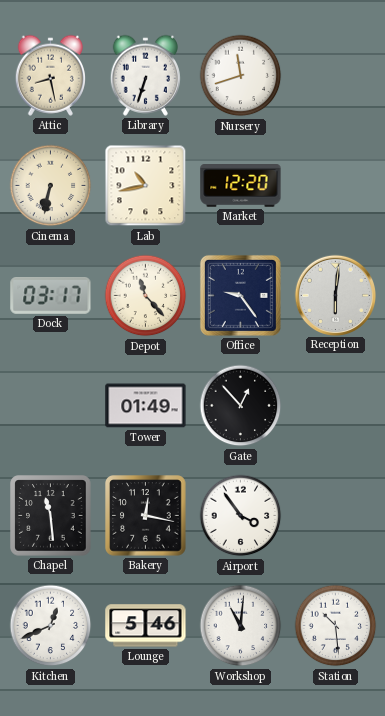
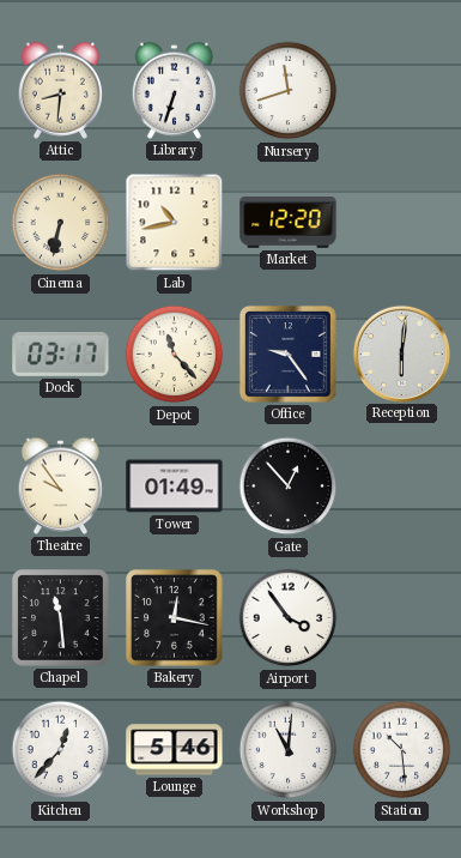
Attic: 8:28 -> 8:31 (60, 90)
Theatre: none -> 9:54 (60, 485)
Kitchen: 12:41 -> 12:37 (61, 750)
